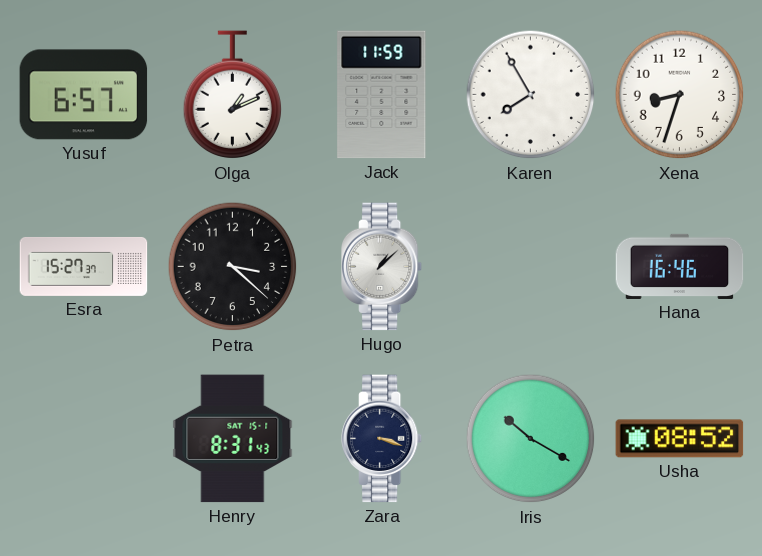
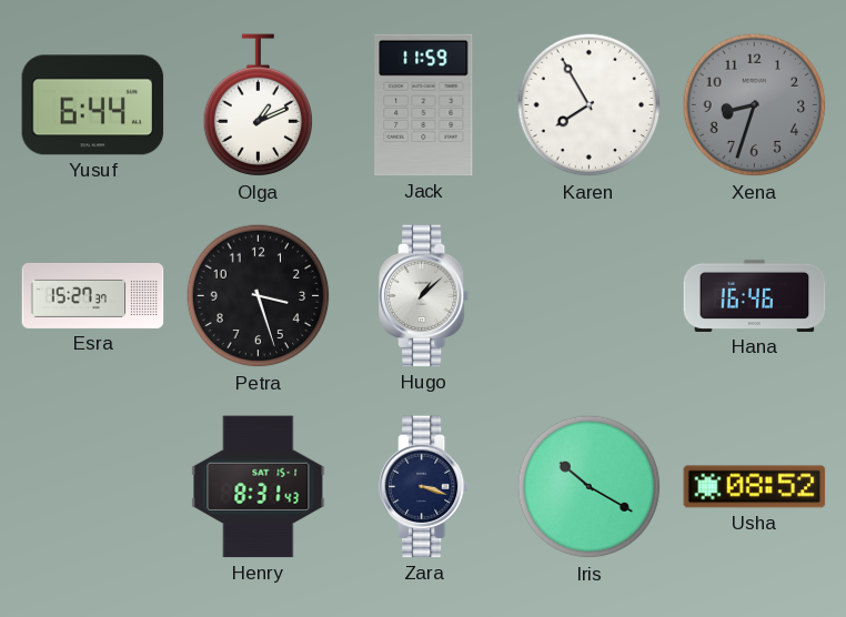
Yusuf: 6:57 -> 6:44 (93, 105)
Xena dial: white -> grey (755, 105)
Petra: 3:22 -> 3:27 (259, 296)
